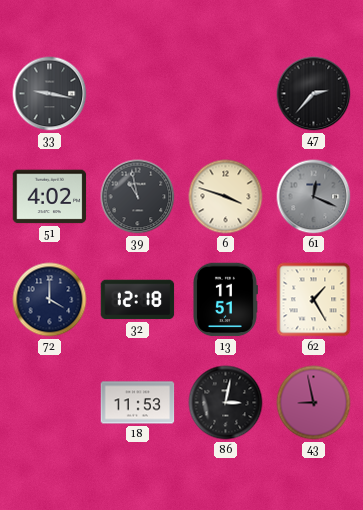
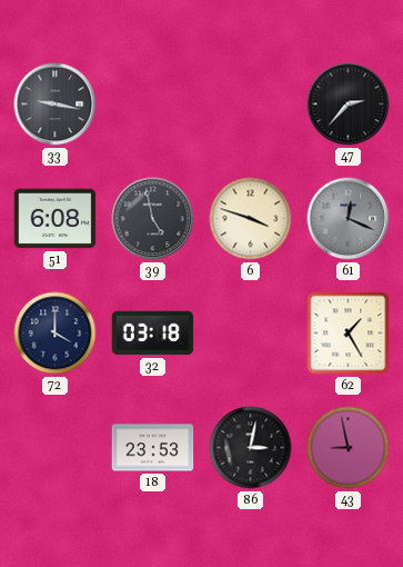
51: 4:02 -> 6:08 (56, 219)
39: 10:58 -> 4:58 (153, 219)
32: 12:18 -> 03:18 (153, 334)
13: 11:51 -> none (226, 300)
18: 11:53 -> 23:53 (153, 448)
